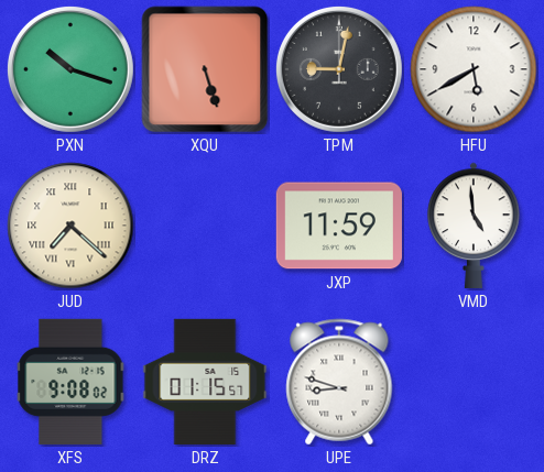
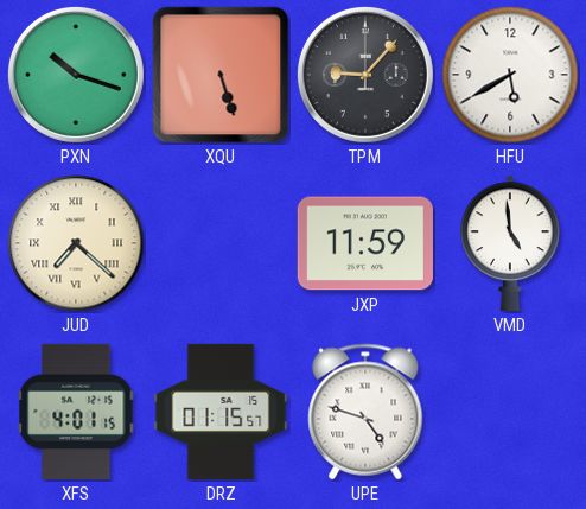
TPM: 9:02 -> 9:07 (365, 75)
XFS: 9:08 -> 4:01 (76, 412)
UPE: 8:48 -> 4:48 (365, 412)
